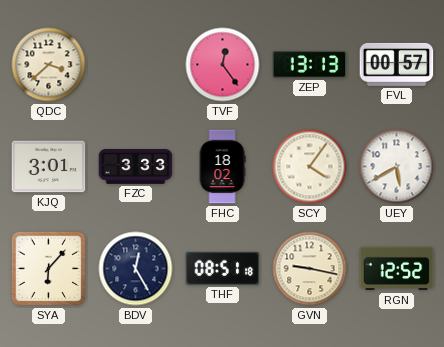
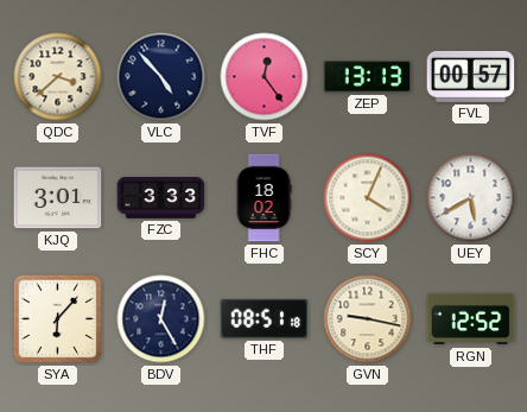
VLC: none -> 4:53 (161, 77)
SCY: 4:06 -> 4:04 (368, 198)
